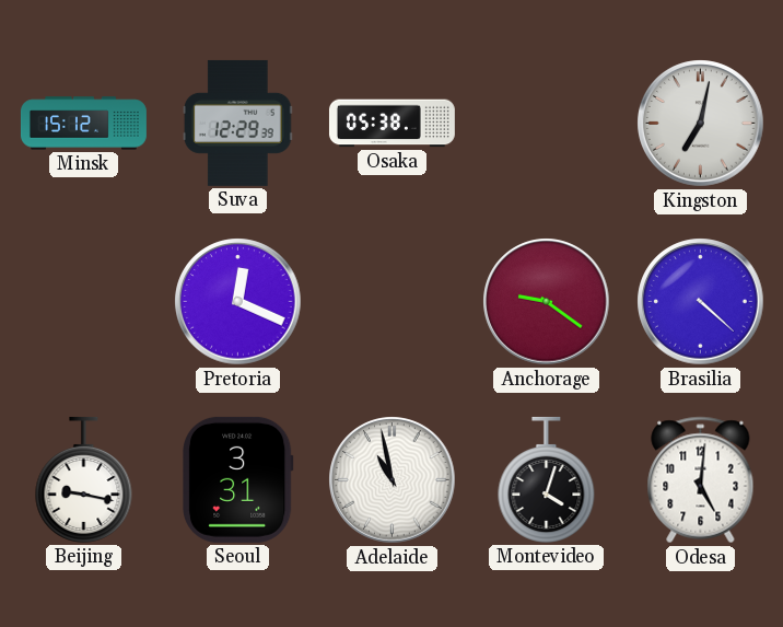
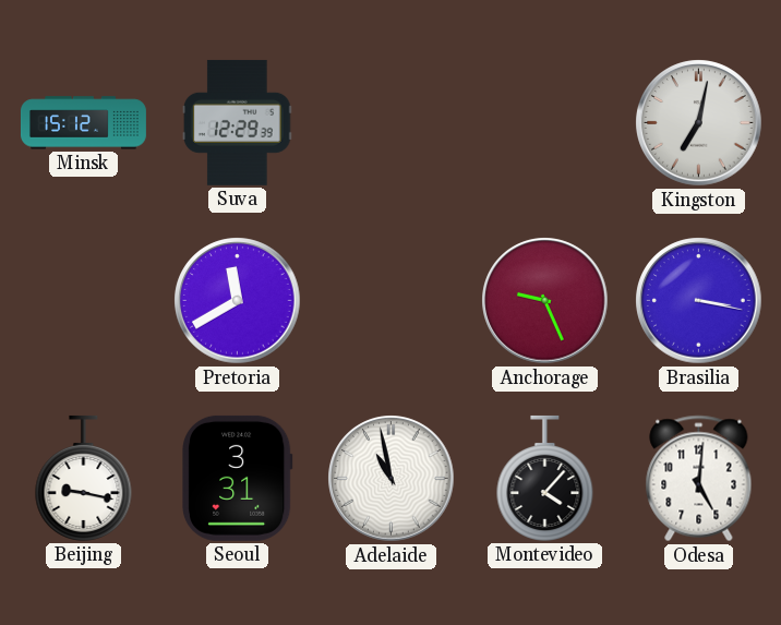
Osaka: 05:38 -> none (391, 124)
Pretoria: 12:19 -> 11:40 (238, 301)
Anchorage: 9:21 -> 9:26 (545, 301)
Brasilia: 4:22 -> 3:17 (699, 301)
Montevideo: 4:03 -> 4:07 (545, 478)
